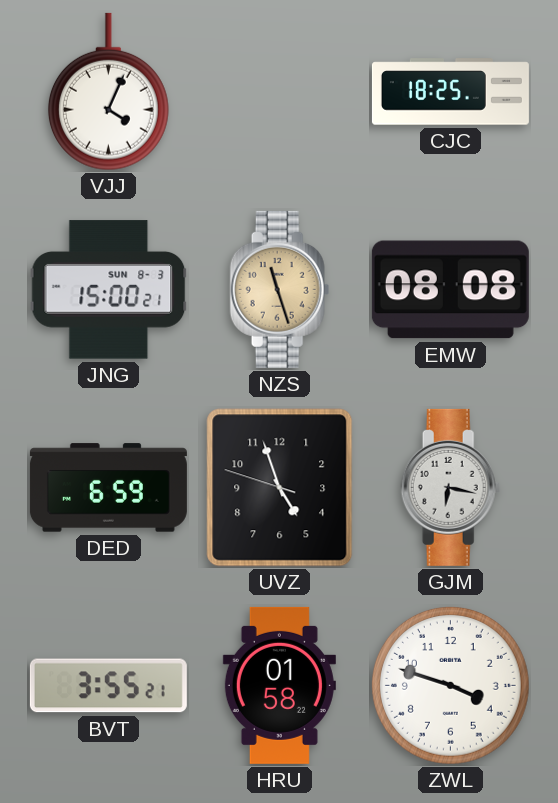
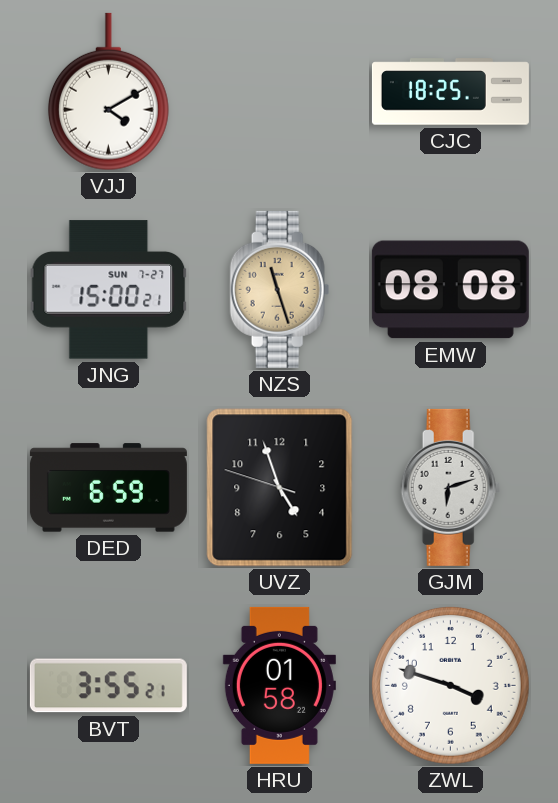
VJJ: 4:04 -> 4:10 (108, 92)
JNG date: SUN 8-3 -> SUN 7-27 (109, 290)
GJM: 6:17 -> 6:12 (451, 487)
